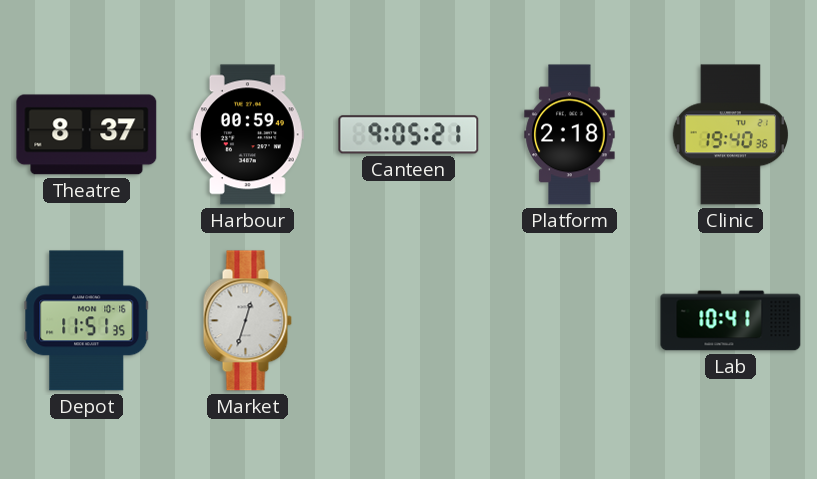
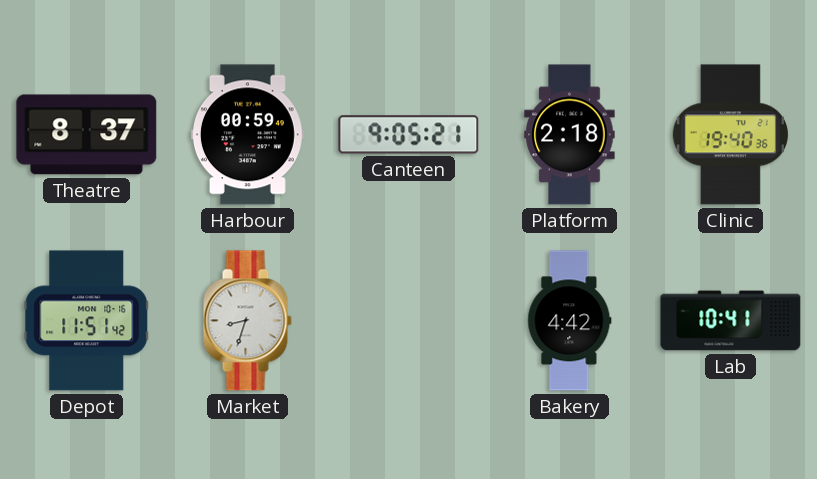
Depot: 11:51:35 -> 11:51:42 (87, 321)
Market: 12:33 -> 8:33 (247, 321)
Bakery: none -> 4:42 (570, 321)
